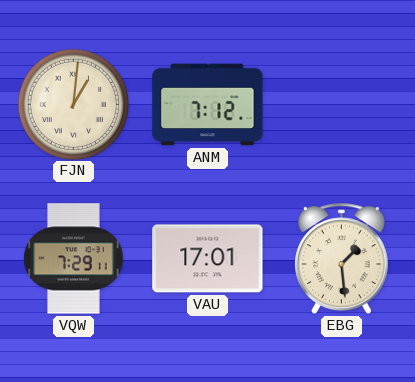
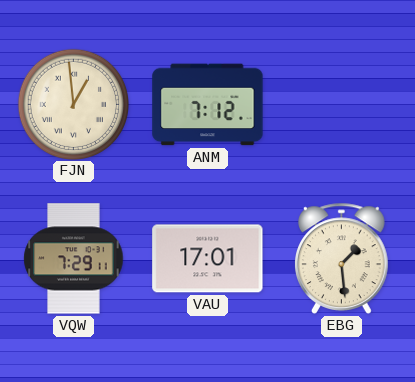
FJN: 1:01 -> 12:59 (73, 104)
